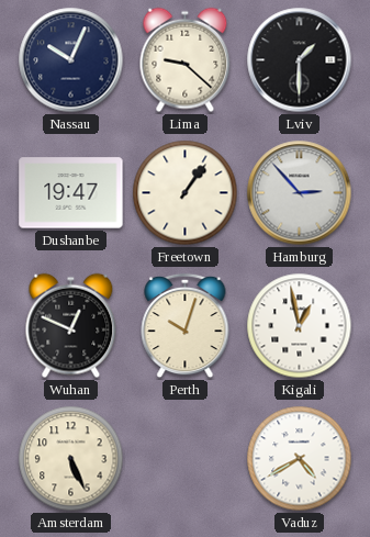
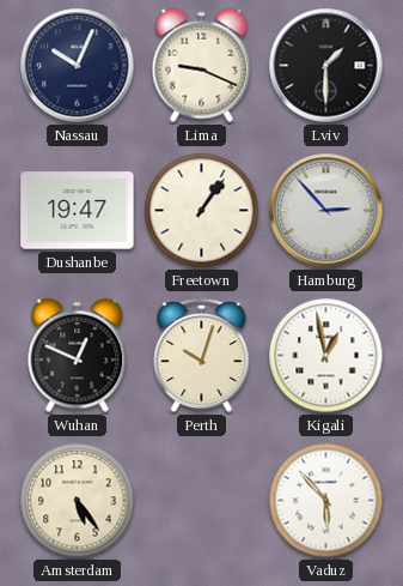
Lima: 9:22 -> 9:19 (202, 66)
Amsterdam: 5:26 -> 5:24 (78, 501)
Vaduz: 4:40 -> 5:53 (326, 501)
